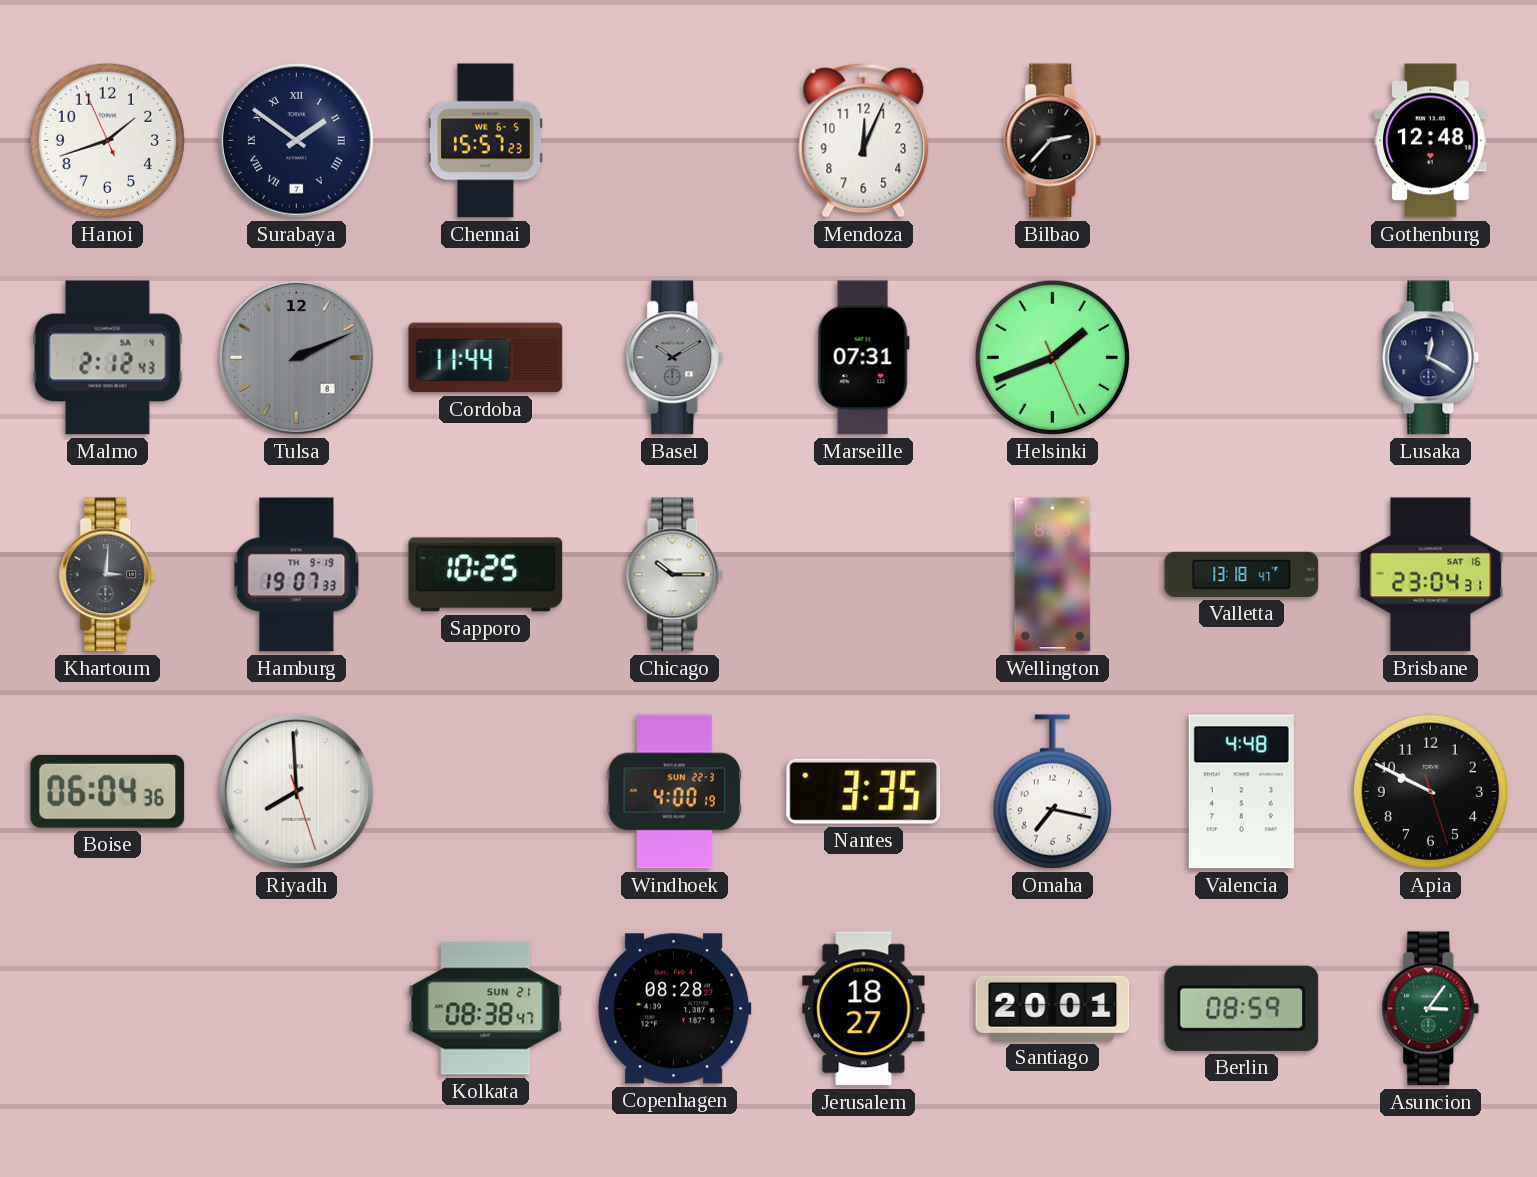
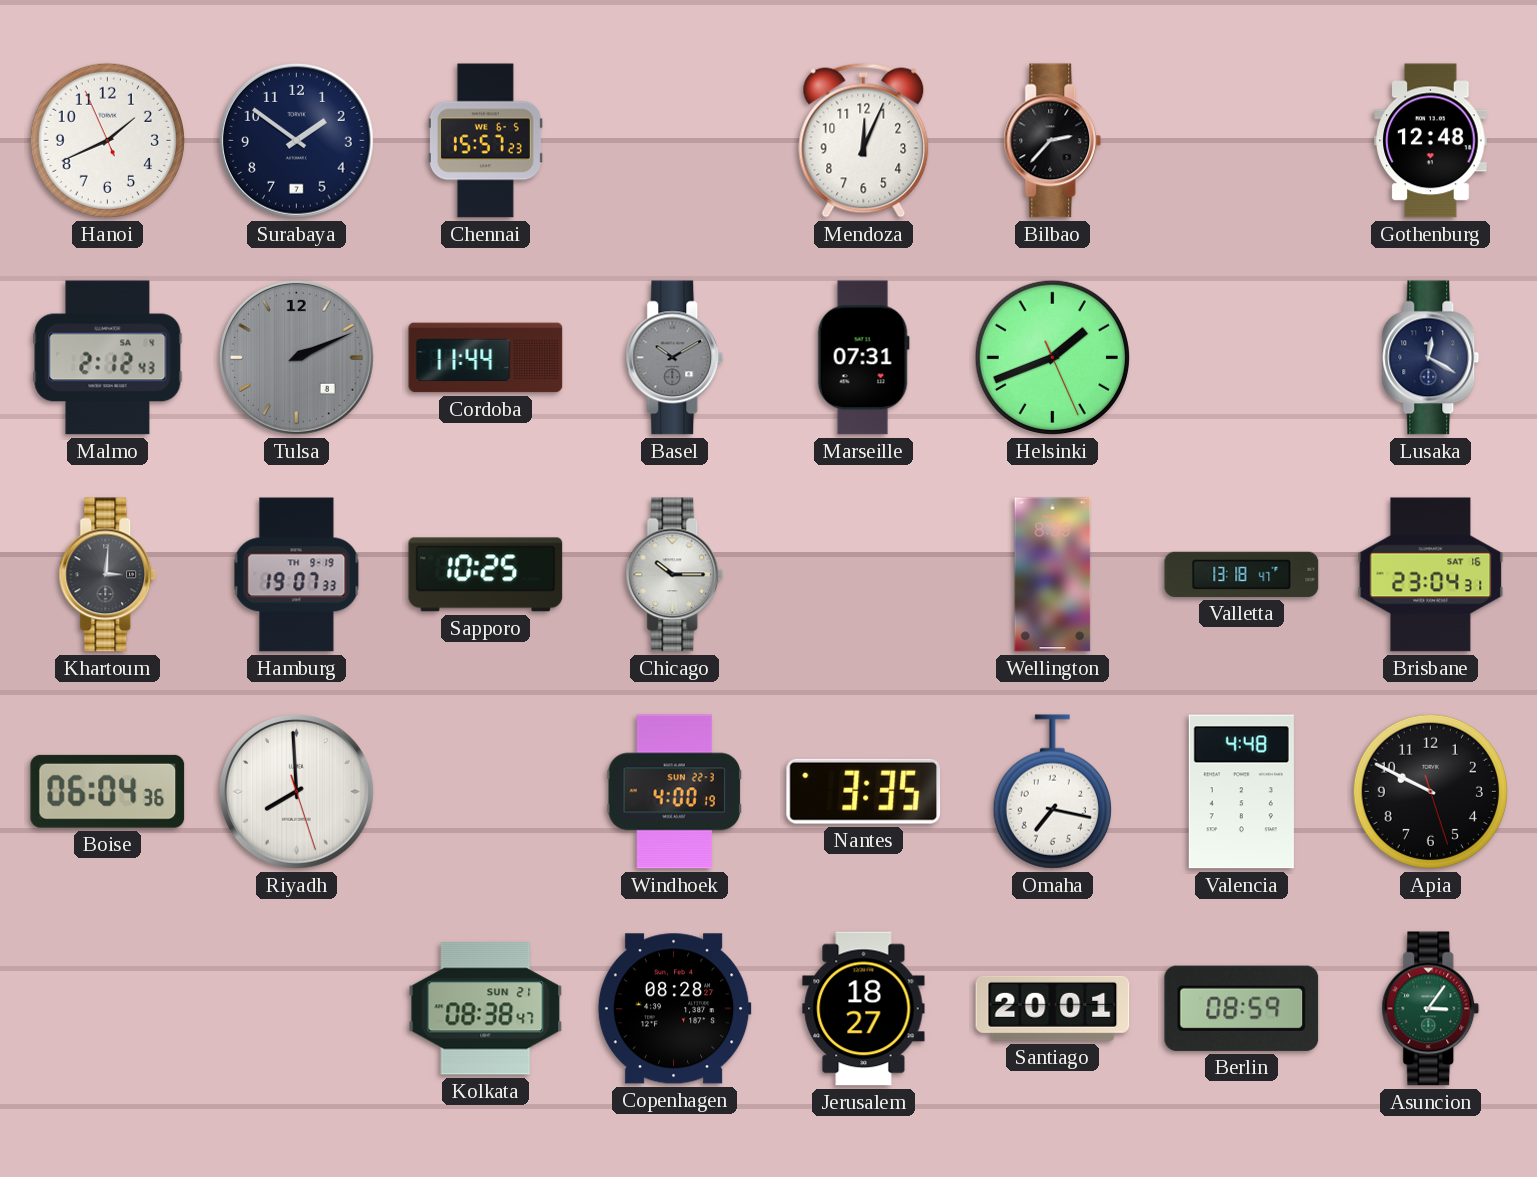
Hanoi: 1:41 -> 1:40 (107, 140)
Surabaya numerals: Roman -> Arabic (296, 140)
